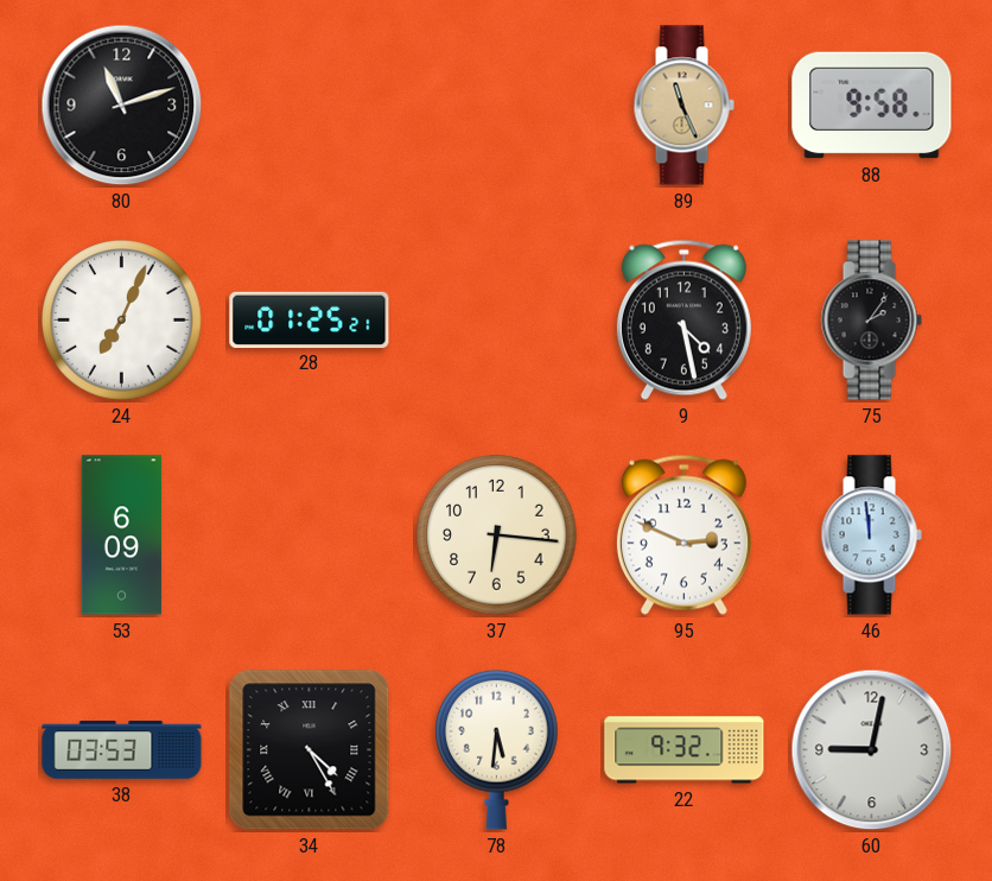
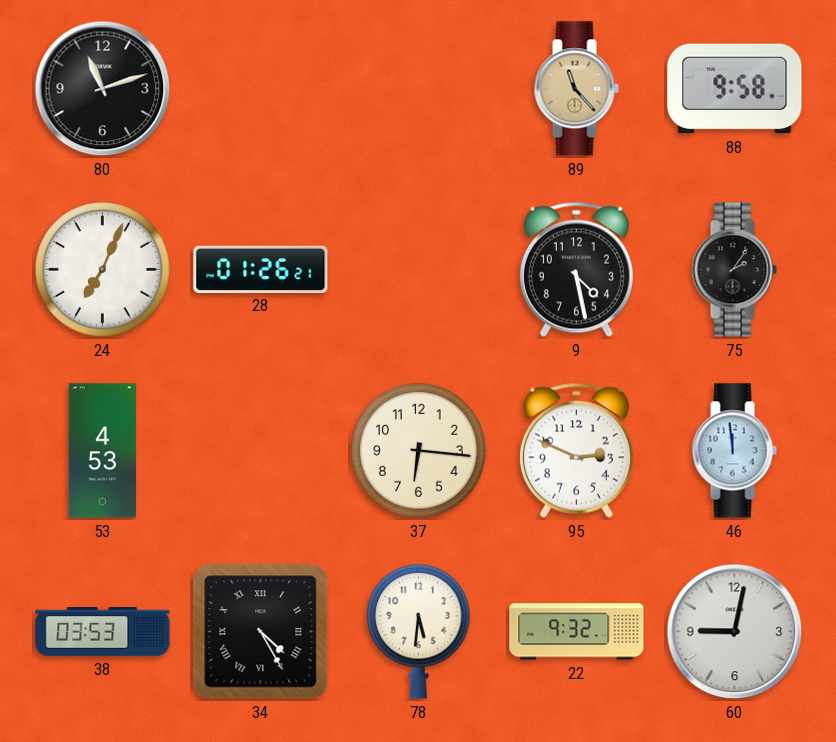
89: 11:26 -> 11:23 (576, 89)
28: 01:25 -> 01:26 (261, 269)
53: 6:09 -> 4:53 (102, 451)
